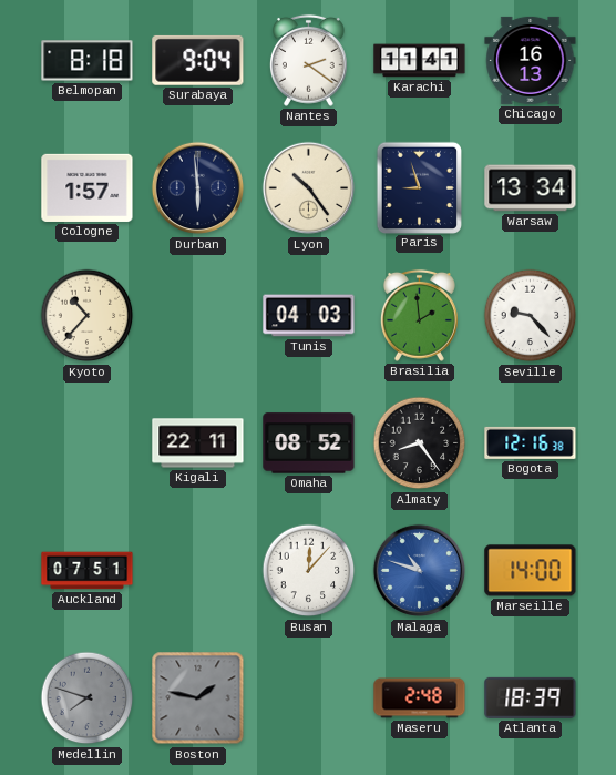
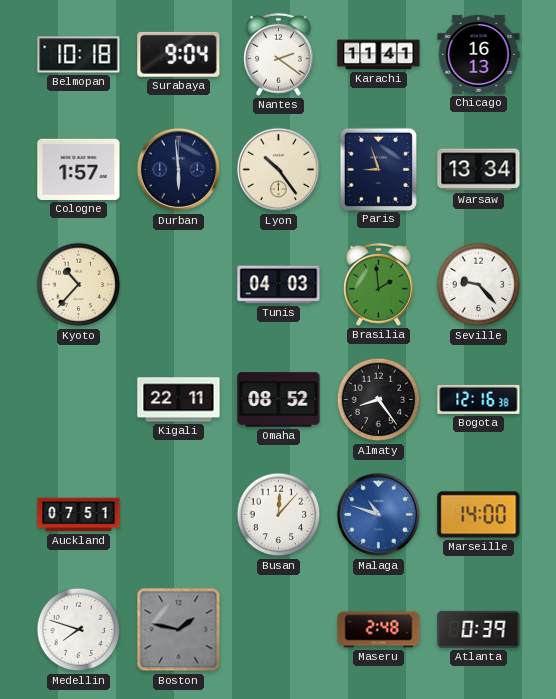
Belmopan: 8:18 -> 10:18 (79, 55)
Medellin dial: grey -> white (79, 630)
Atlanta: 18:39 -> 0:39 (479, 629)
